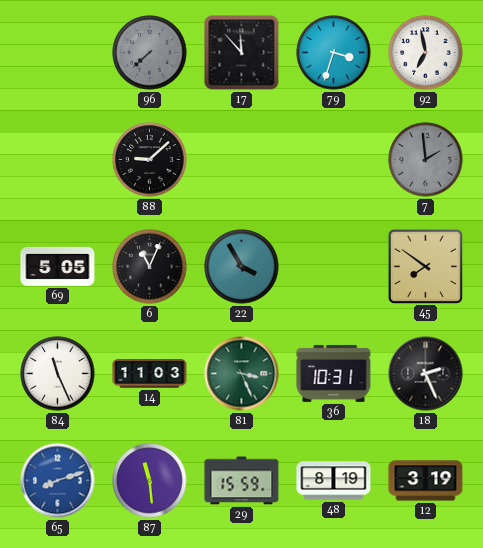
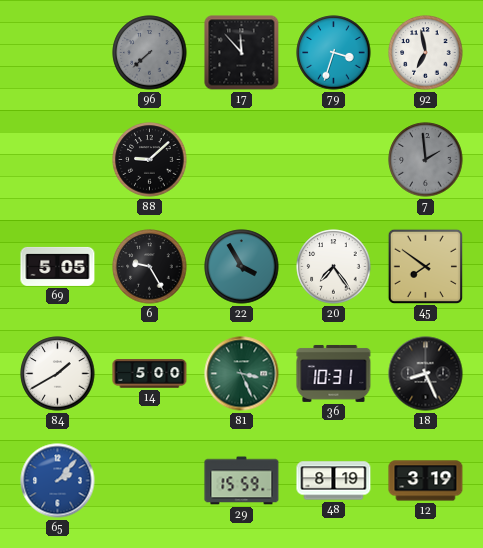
6: 11:04 -> 9:25 (150, 267)
20: none -> 7:24 (334, 267)
84: 11:26 -> 1:40 (58, 374)
14: 11:03 -> 5:00 (150, 374)
18: 2:26 -> 8:26 (426, 374)
65: 8:12 -> 2:07 (58, 481)
87: 11:29 -> none (150, 481)
